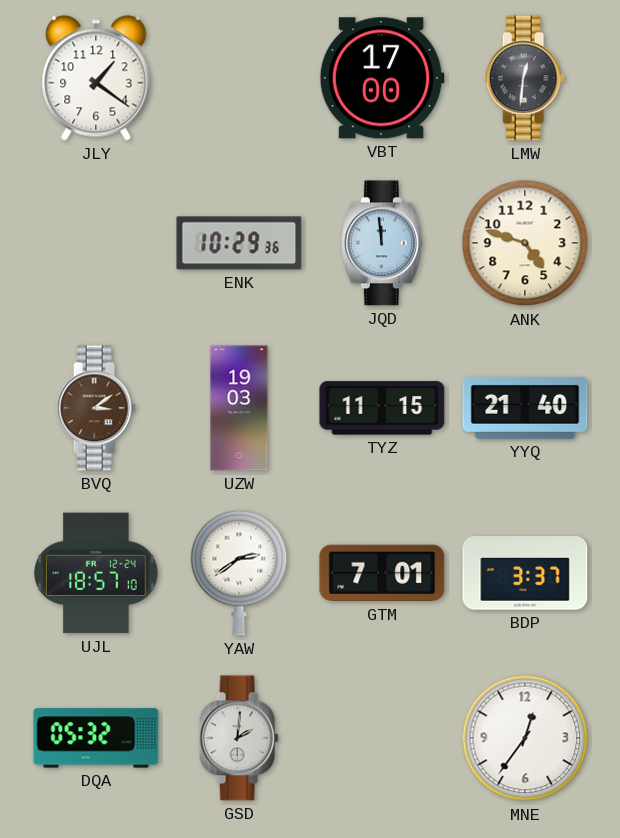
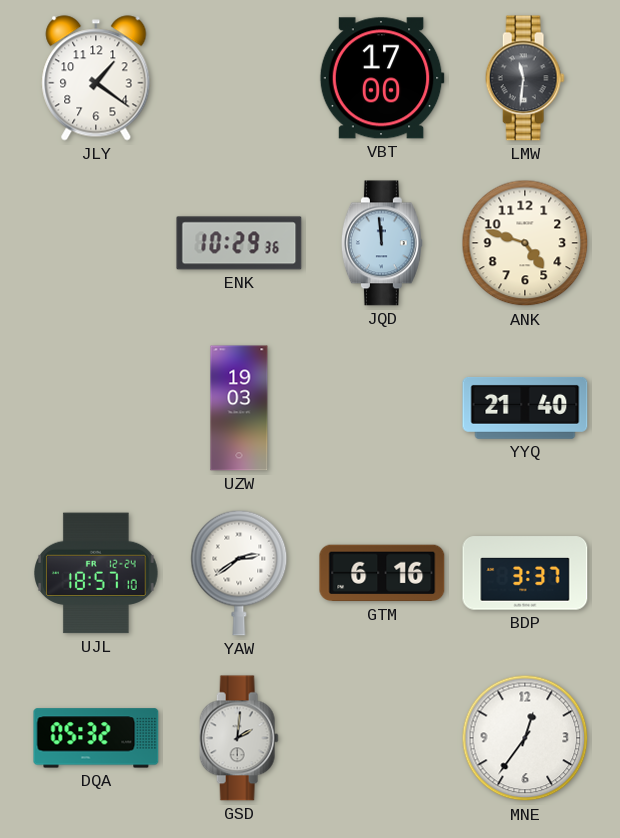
LMW: 12:31 -> 11:31 (525, 78)
BVQ: 3:09 -> none (96, 408)
TYZ: 11:15 -> none (382, 408)
GTM: 7:01 -> 6:16 (382, 573)
